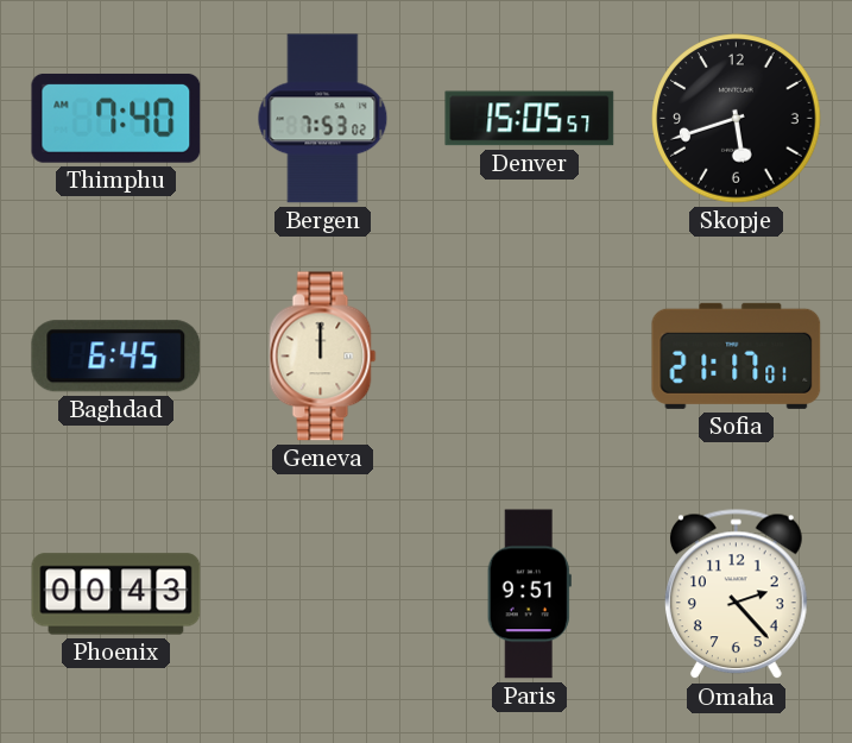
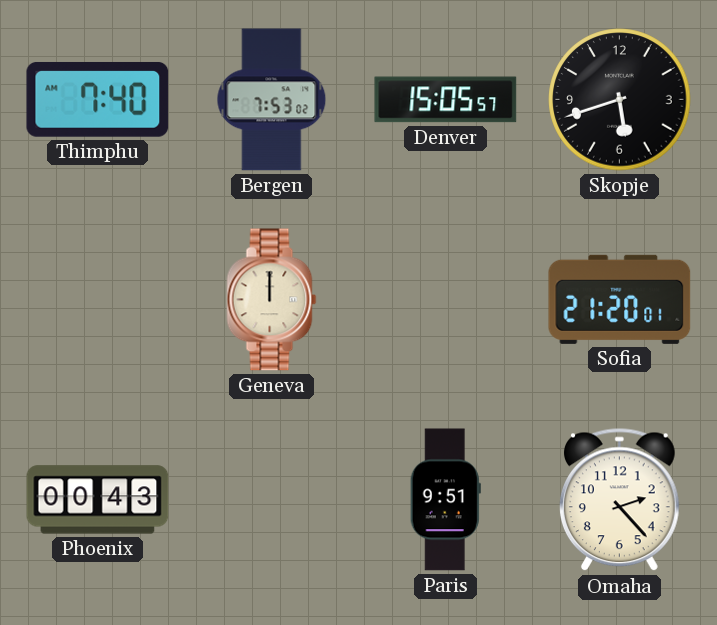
Baghdad: 6:45 -> none (116, 357)
Sofia: 21:17 -> 21:20 (620, 299)
